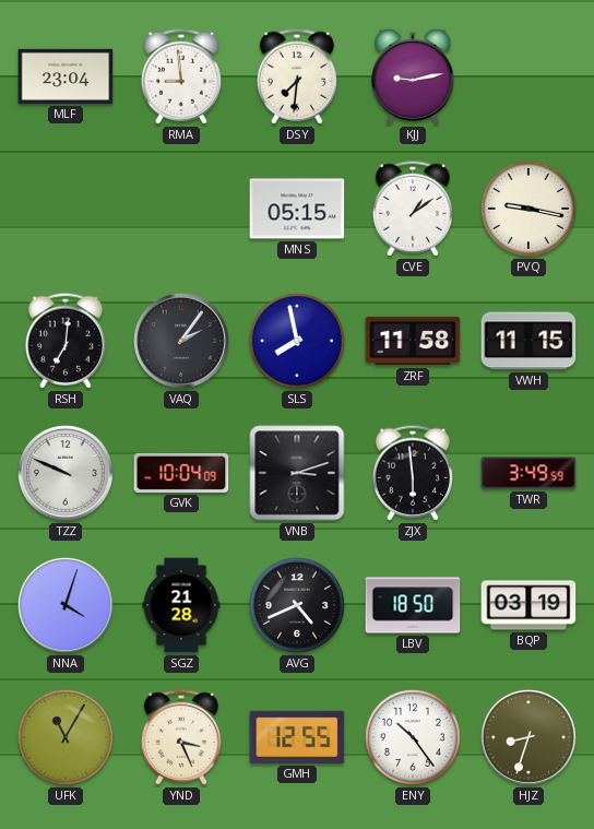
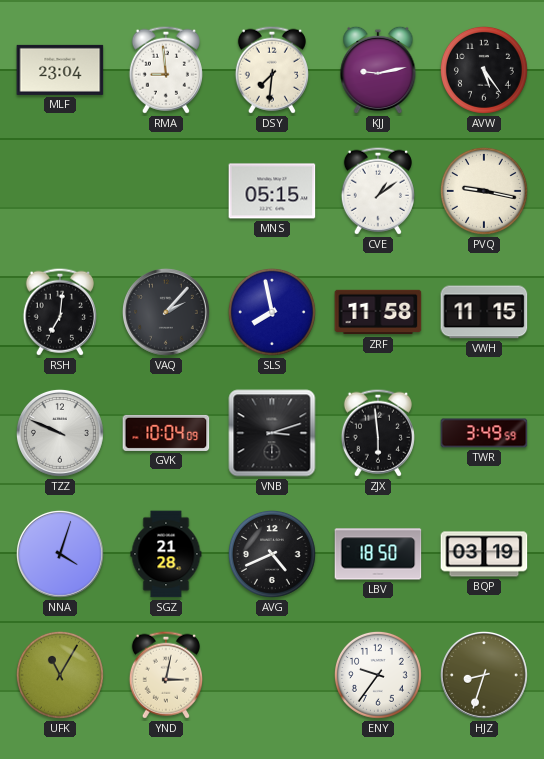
AVW: none -> 5:24 (484, 70)
VAQ: 2:06 -> 2:07 (166, 312)
YND: 3:26 -> 3:02 (166, 675)
GMH: 12:55 -> none (297, 737)
ENY: 10:24 -> 9:36 (378, 675)
